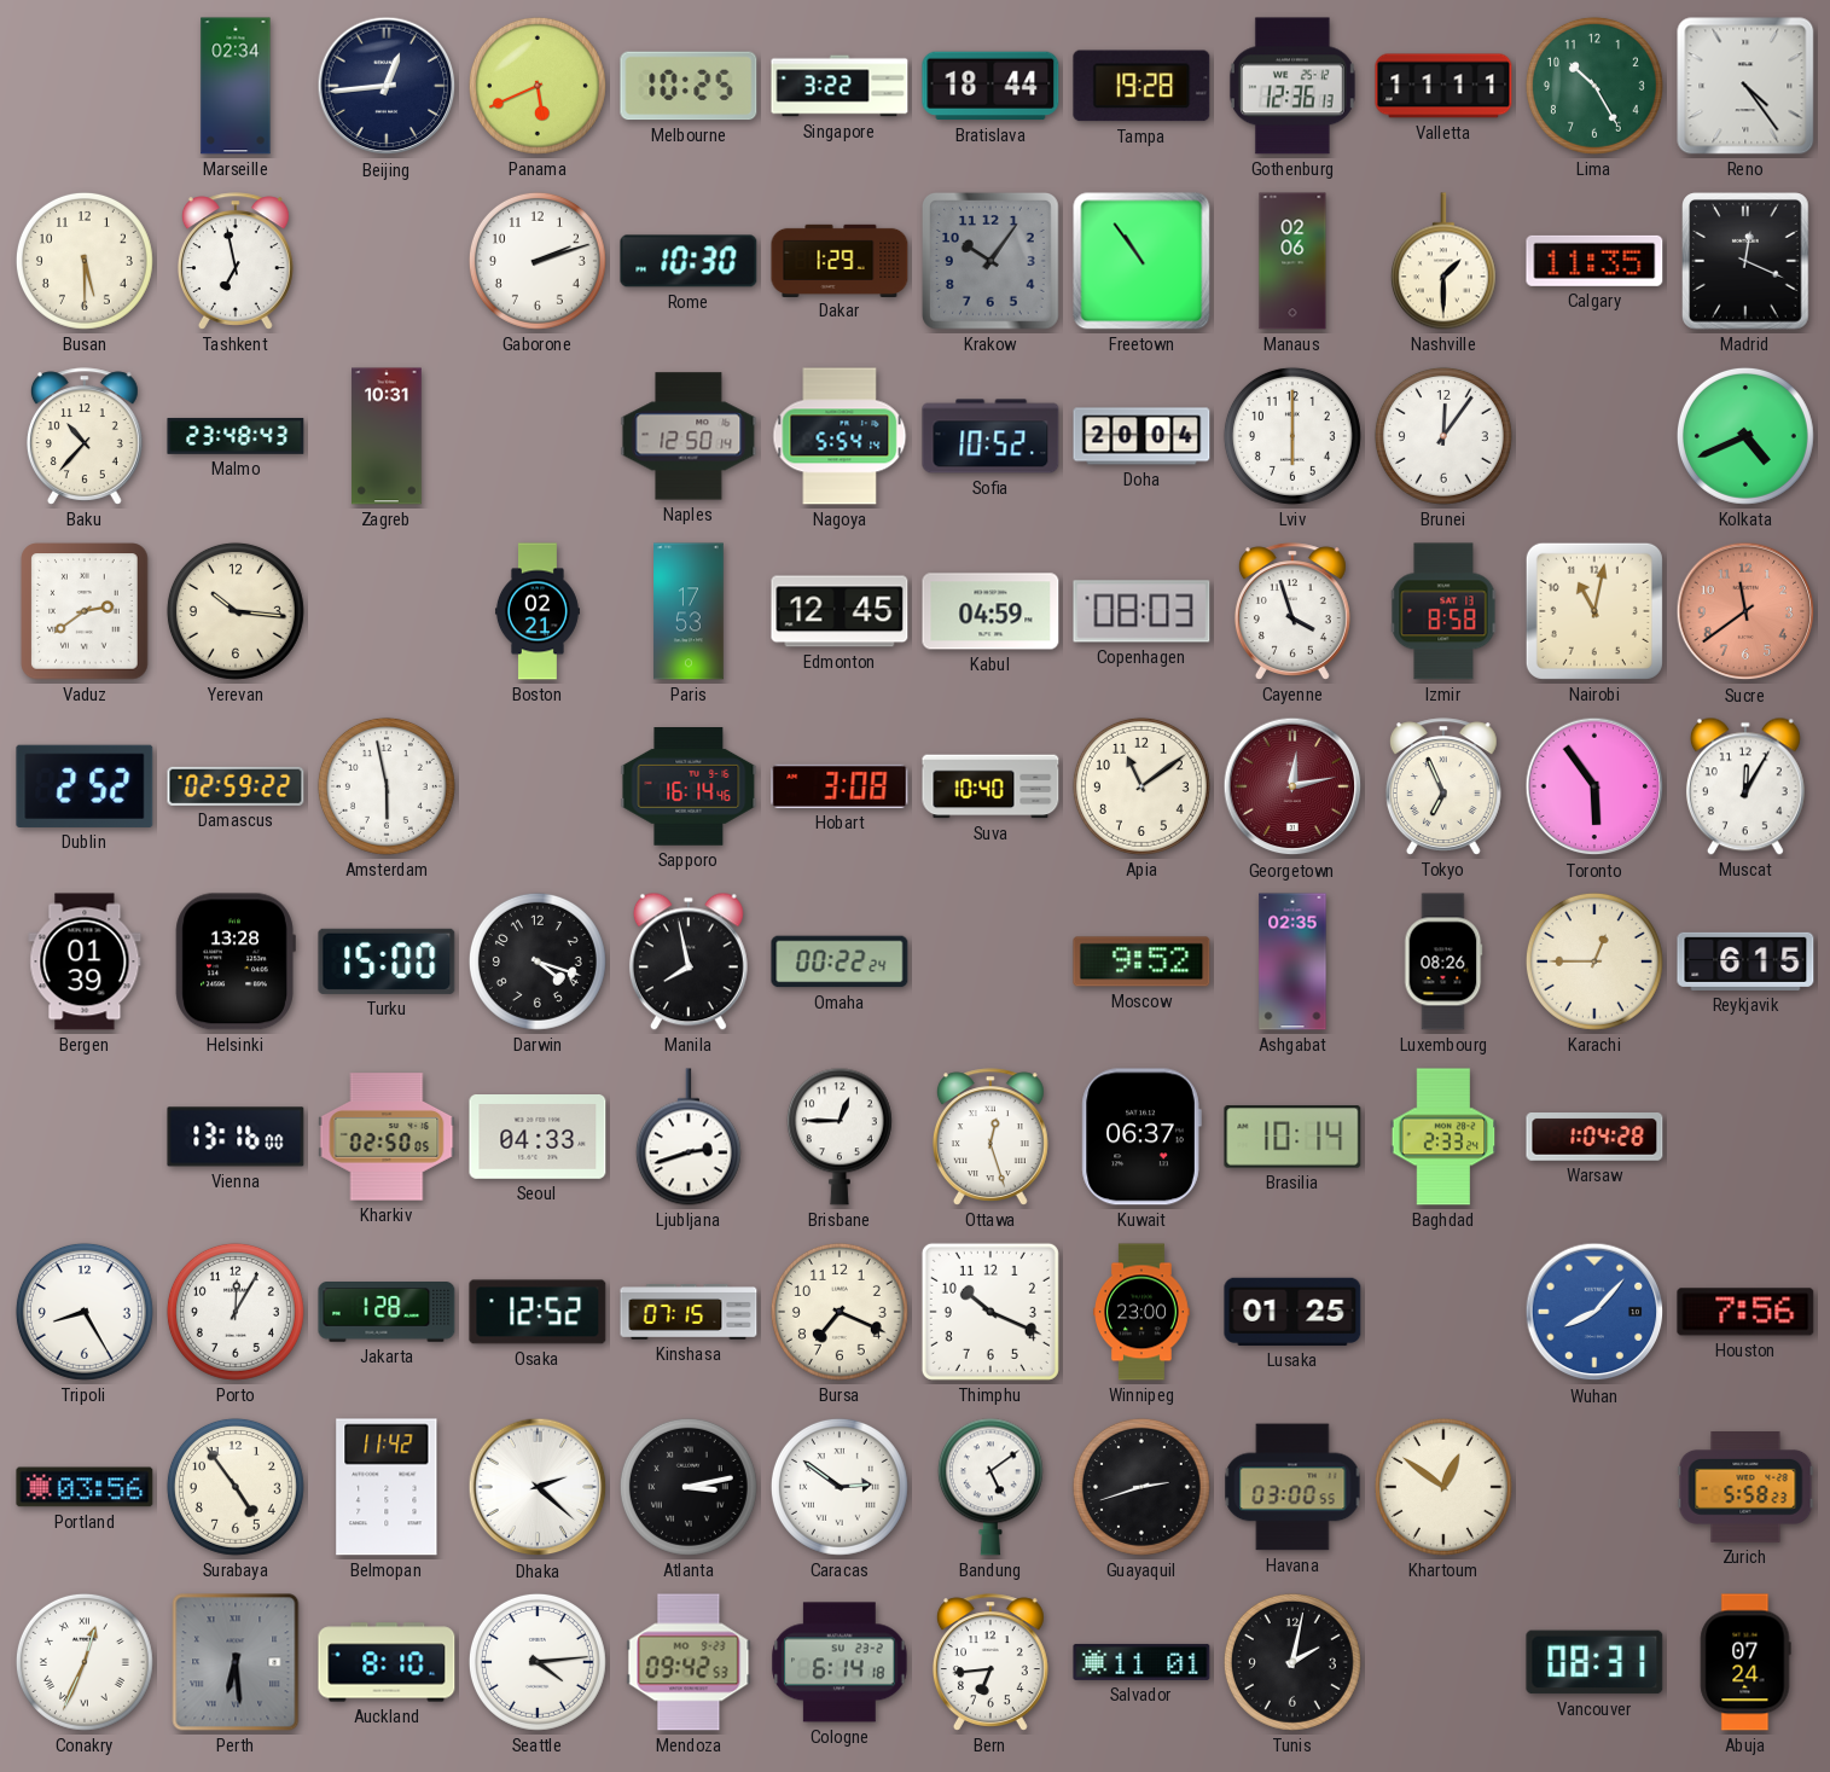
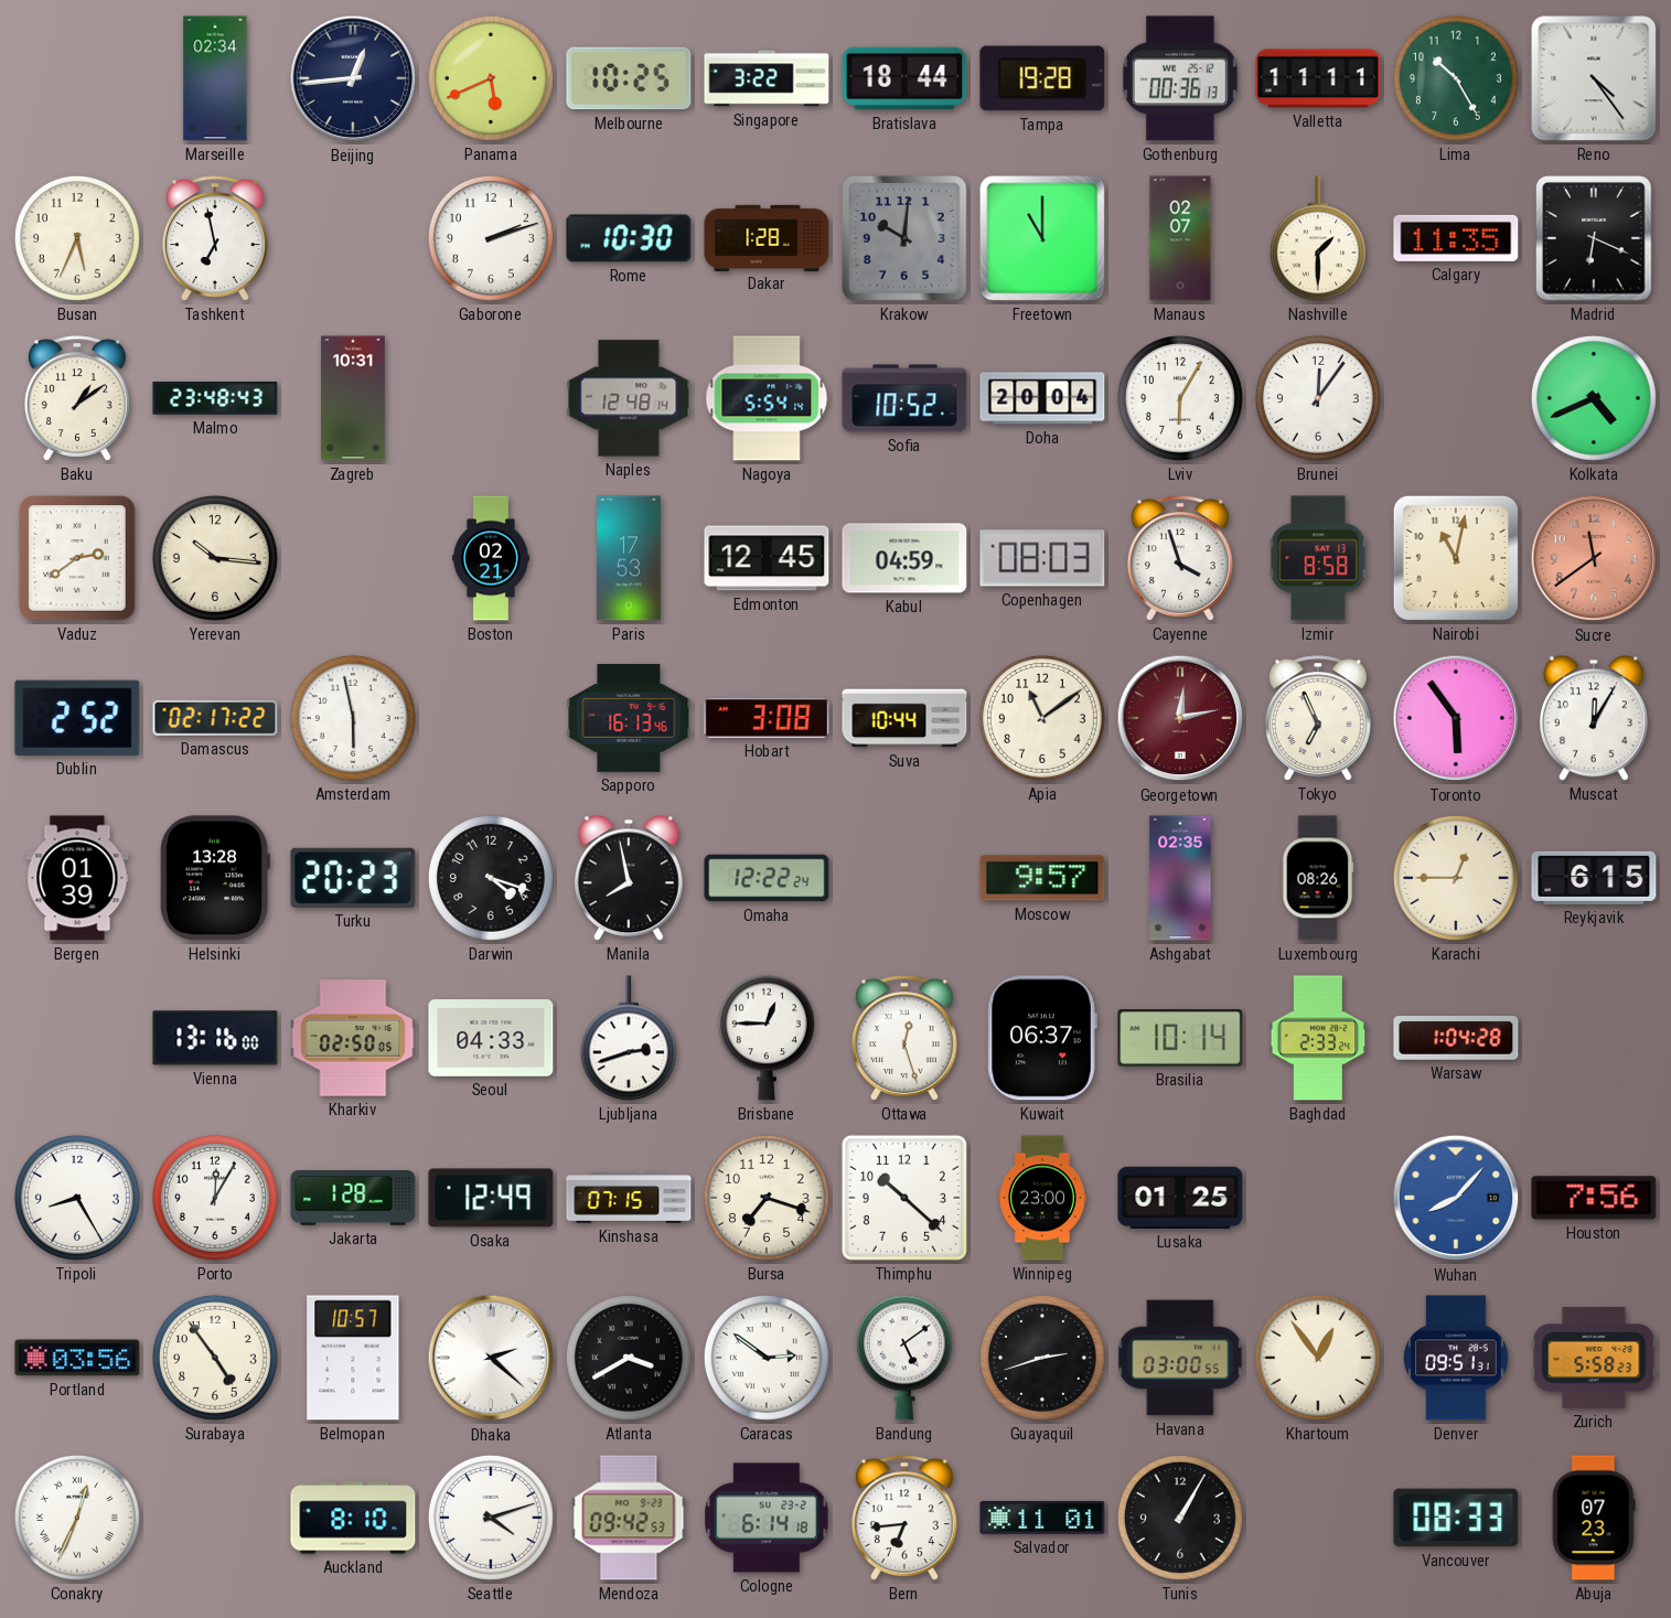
Gothenburg: 12:36 -> 00:36 (1180, 78)
Busan: 5:30 -> 5:34 (77, 238)
Dakar: 1:29 -> 1:28 (767, 237)
Krakow: 10:06 -> 10:01 (904, 238)
Freetown: 10:54 -> 11:00 (1042, 238)
Manaus: 02:06 -> 02:07 (1180, 238)
Madrid: 12:19 -> 6:19 (1595, 238)
Baku: 10:37 -> 1:09 (77, 398)
Naples: 12:50 -> 12:48 (629, 398)
Lviv: 6:00 -> 6:05 (1180, 398)
Damascus: 02:59 -> 02:17 (215, 718)
Sapporo: 16:14 -> 16:13 (629, 719)
Suva: 10:40 -> 10:44 (904, 718)
Turku: 15:00 -> 20:23 (353, 878)
Omaha: 00:22 -> 12:22 (767, 878)
Moscow: 9:52 -> 9:57 (1042, 878)
Osaka: 12:52 -> 12:49 (491, 1198)
Bursa: 7:19 -> 7:18 (767, 1198)
Thimphu: 10:19 -> 10:22 (904, 1198)
Belmopan: 11:42 -> 10:57 (353, 1358)
Atlanta: 3:13 -> 3:40 (629, 1358)
Khartoum: 12:51 -> 12:54 (1318, 1358)
Denver: none -> 09:51 (1456, 1358)
Perth: 6:29 -> none (236, 1662)
Seattle: 4:14 -> 4:12 (491, 1518)
Tunis: 2:02 -> 1:05 (1180, 1518)
Vancouver: 08:31 -> 08:33 (1456, 1518)
Abuja: 07:24 -> 07:23 (1594, 1518)
